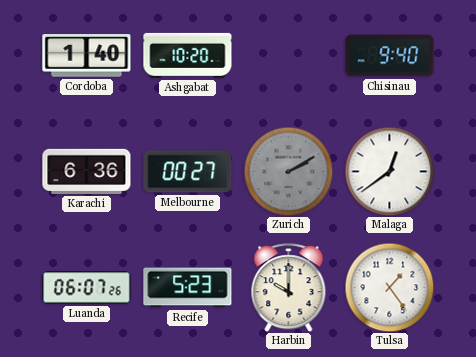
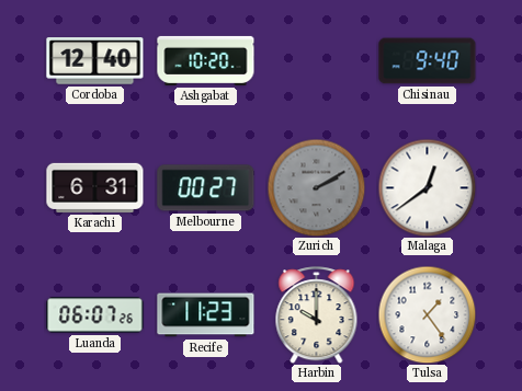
Cordoba: 1:40 -> 12:40 (95, 61)
Karachi: 6:36 -> 6:31 (95, 187)
Recife: 5:23 -> 11:23 (206, 315)
